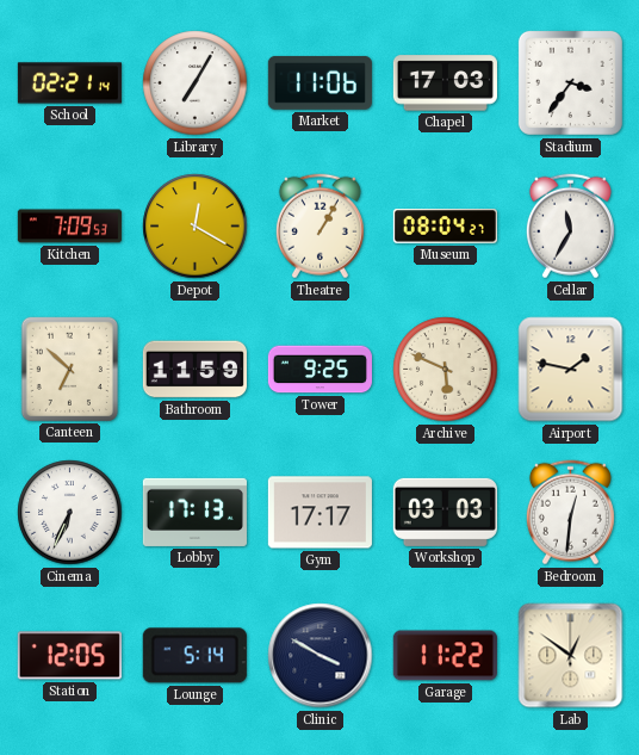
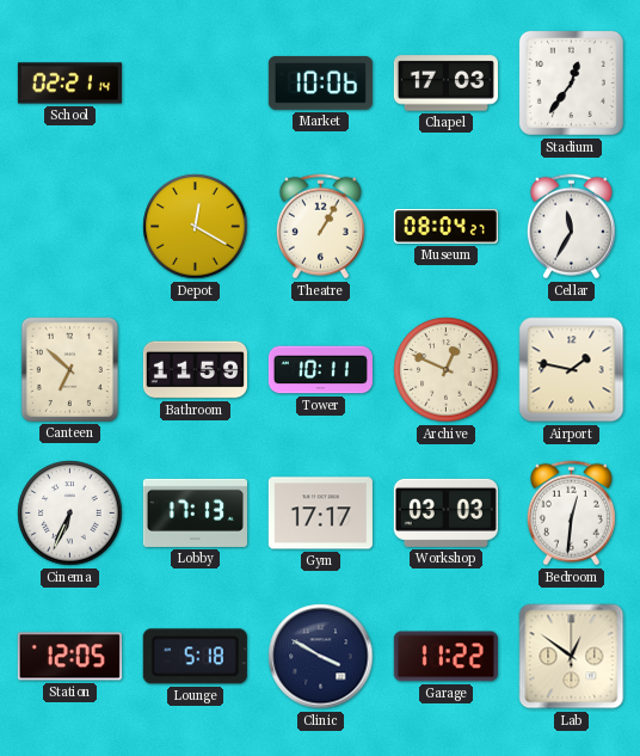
Library: 7:05 -> none (196, 83)
Market: 11:06 -> 10:06 (320, 82)
Stadium: 3:36 -> 12:36 (571, 82)
Kitchen: 7:09 -> none (69, 227)
Tower: 9:25 -> 10:11 (320, 370)
Archive: 5:49 -> 12:49 (447, 370)
Lounge: 5:14 -> 5:18 (195, 657)
